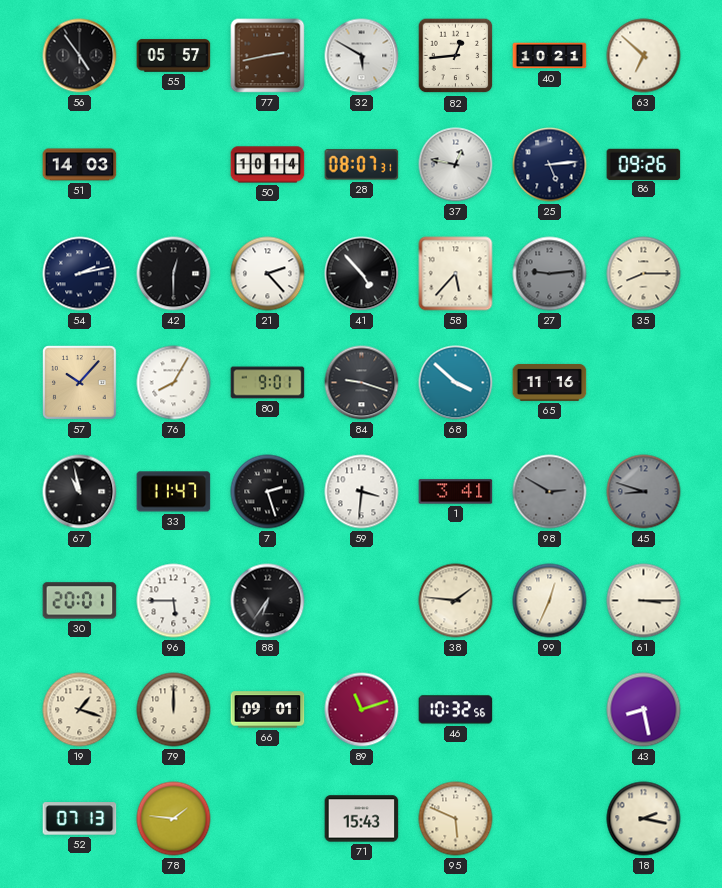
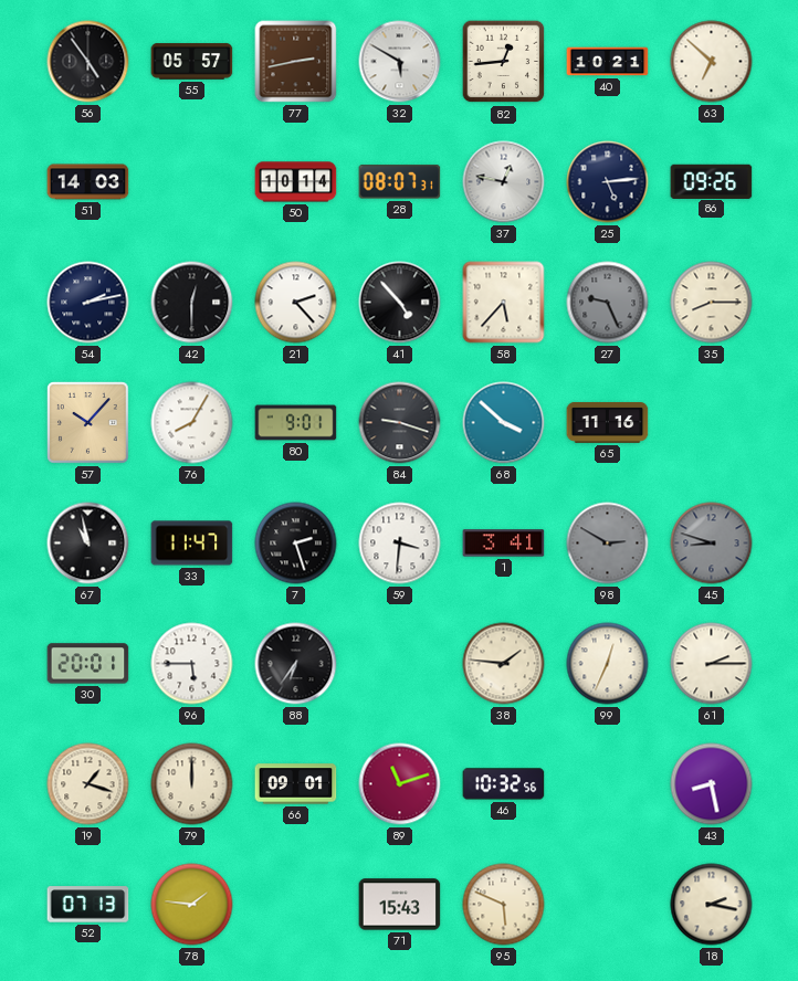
27: 9:14 -> 9:26 (608, 303)
61: 3:15 -> 2:15 (712, 664)
